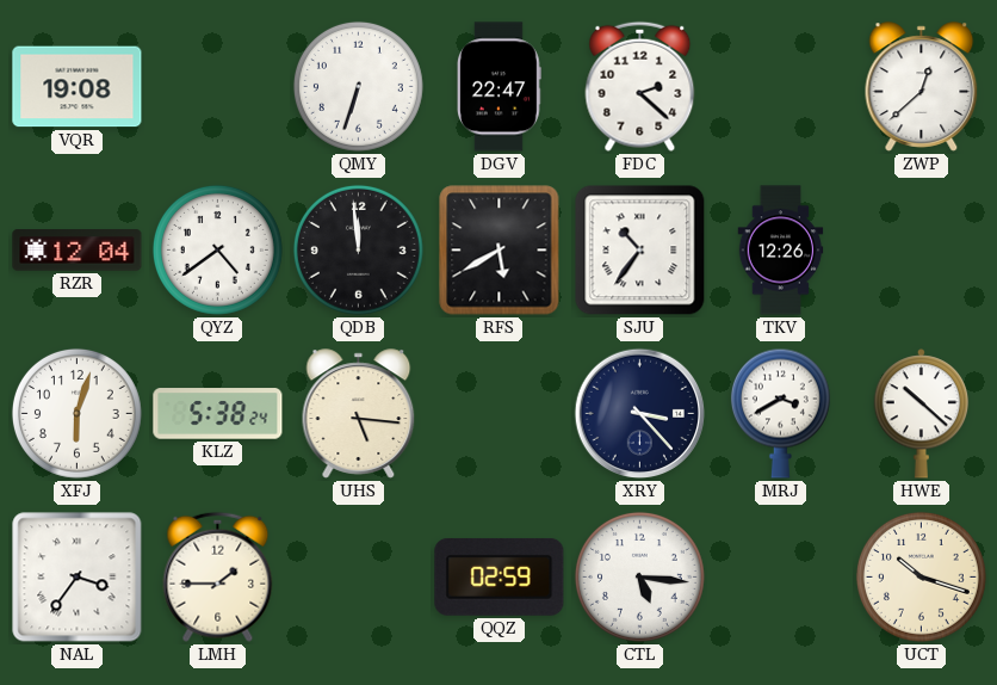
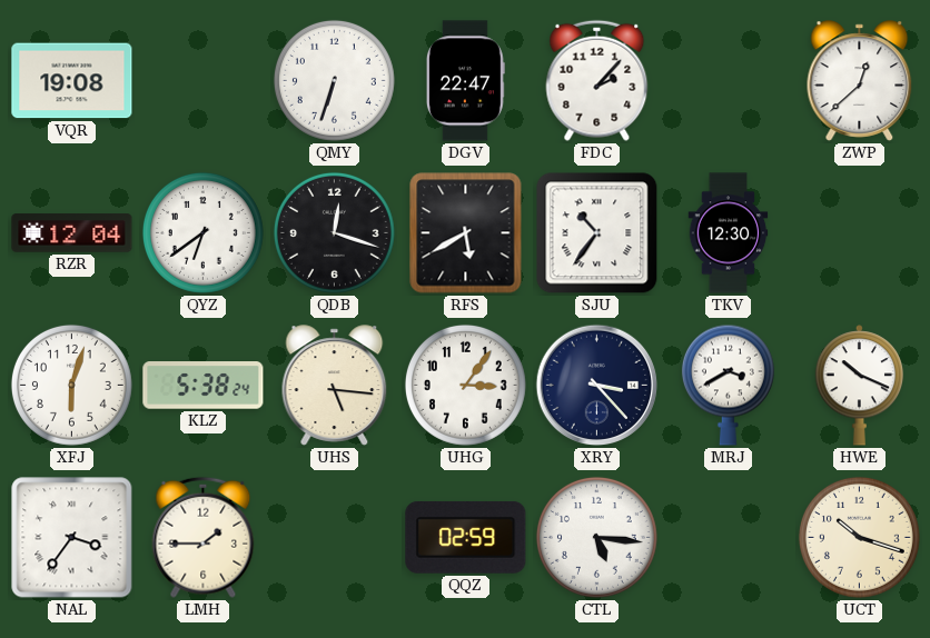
FDC: 2:22 -> 2:07 (597, 80)
QYZ: 4:39 -> 6:39 (202, 232)
QDB: 11:59 -> 12:18 (334, 232)
TKV: 12:26 -> 12:30 (729, 233)
UHG: none -> 3:06 (465, 385)
HWE: 10:22 -> 10:19 (860, 386)
